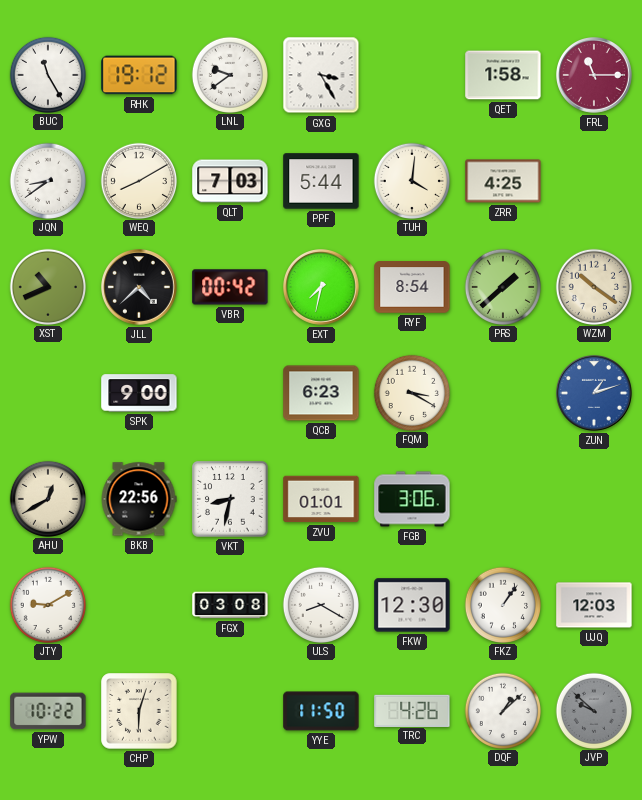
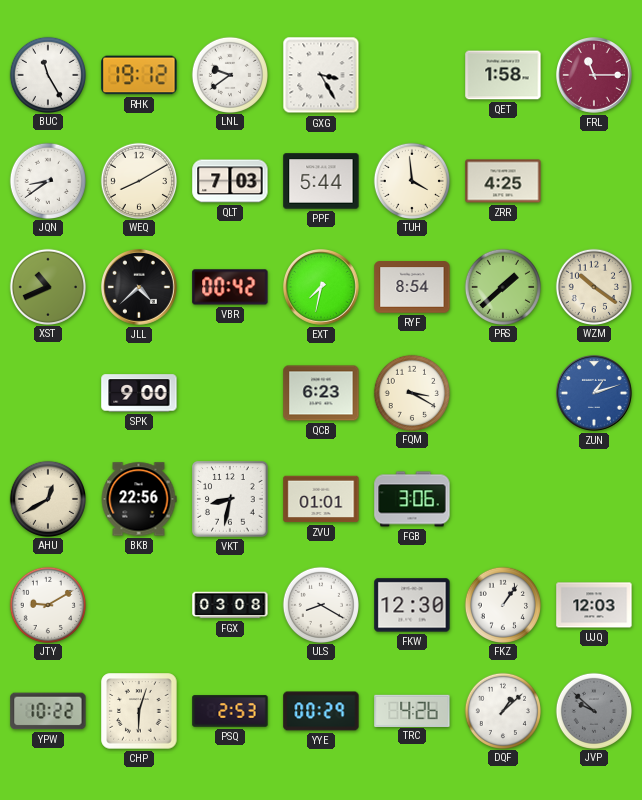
TUH: 4:01 -> 3:59 (411, 180)
PSQ: none -> 2:53 (230, 711)
YYE: 11:50 -> 00:29 (321, 711)
